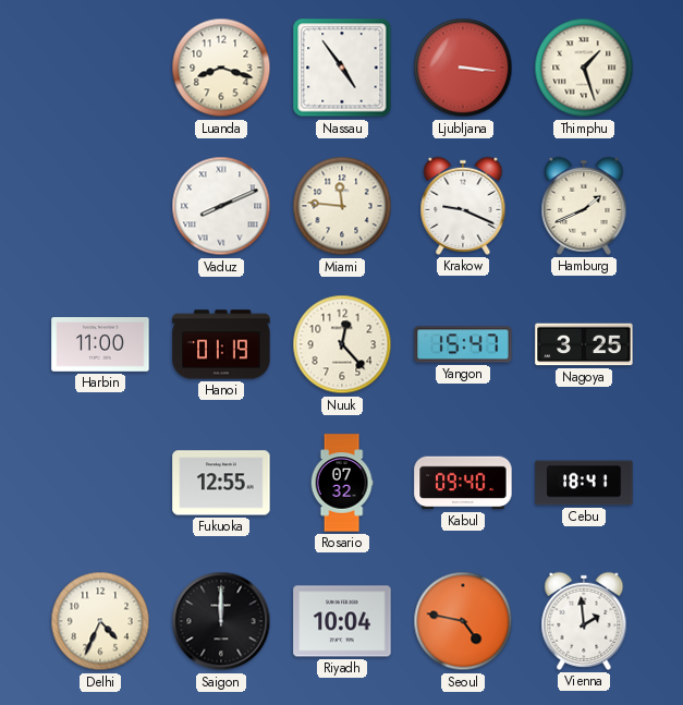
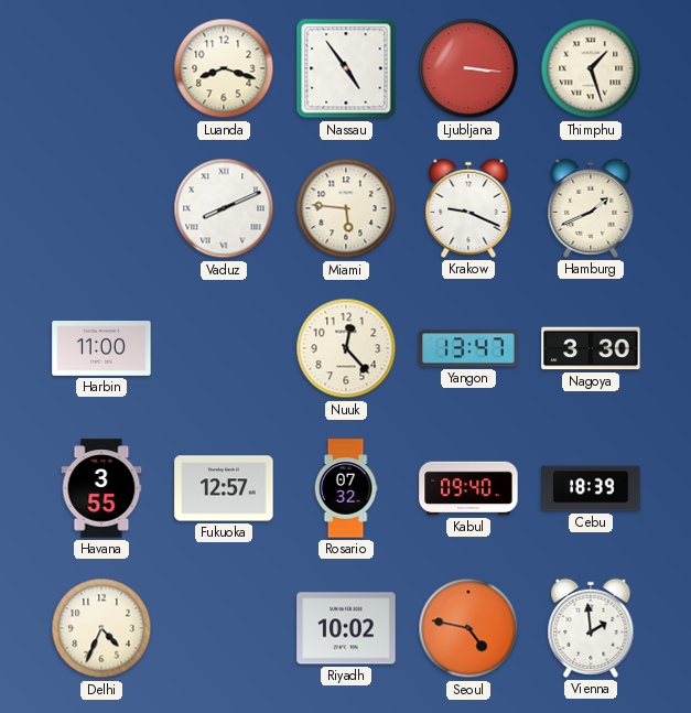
Miami: 11:46 -> 5:46 (346, 208)
Hanoi: 01:19 -> none (221, 344)
Yangon: 15:47 -> 13:47 (468, 348)
Nagoya: 3:25 -> 3:30 (591, 348)
Havana: none -> 3:55 (101, 488)
Fukuoka: 12:55 -> 12:57 (224, 488)
Cebu: 18:41 -> 18:39 (591, 488)
Saigon: 12:00 -> none (221, 621)
Riyadh: 10:04 -> 10:02 (346, 628)
